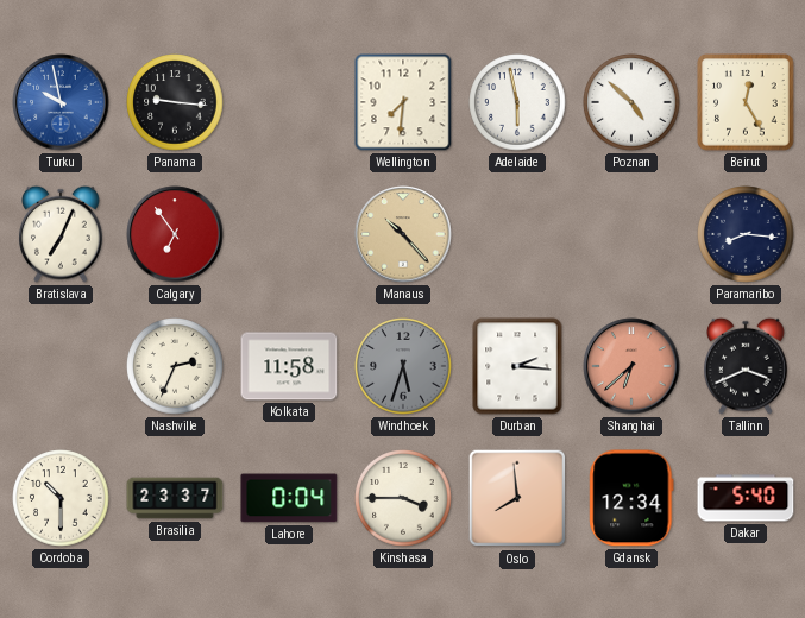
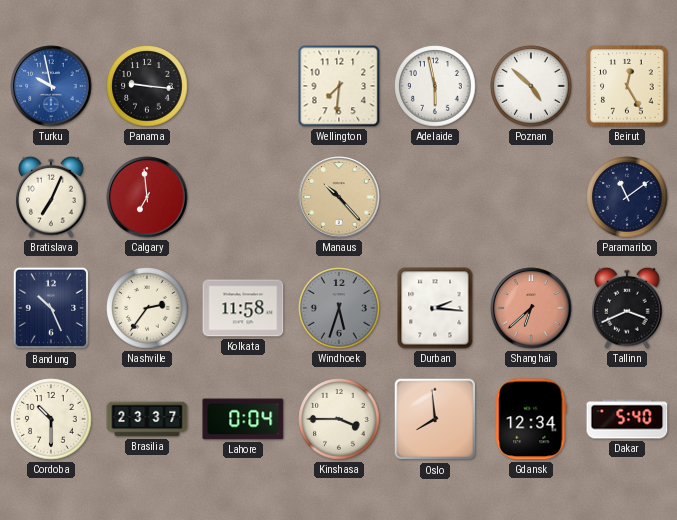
Calgary: 6:54 -> 6:59 (147, 197)
Paramaribo: 8:16 -> 11:09 (627, 197)
Bandung: none -> 10:26 (50, 308)
Nashville: 2:34 -> 2:36 (147, 308)
